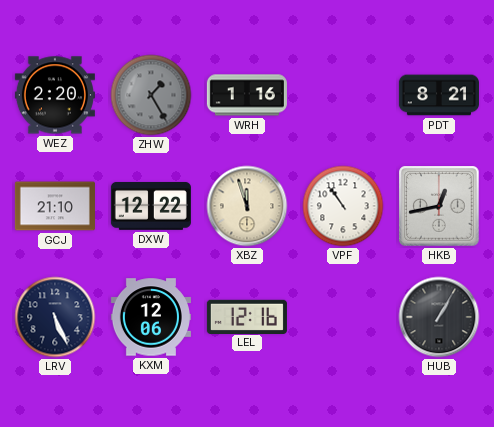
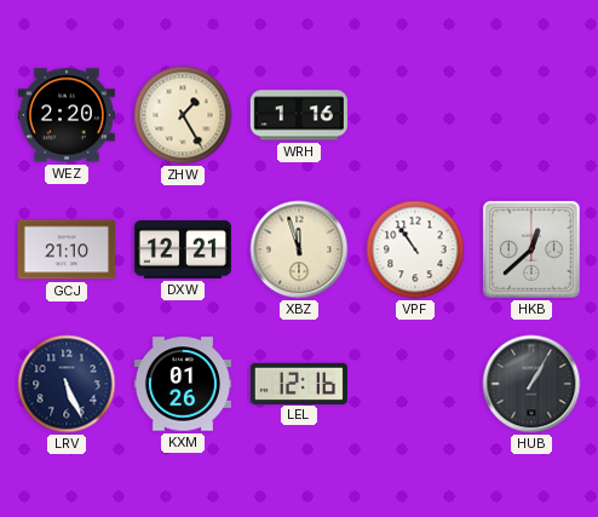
ZHW dial: grey -> cream (183, 115)
PDT: 8:21 -> none (439, 95)
DXW: 12:22 -> 12:21 (183, 249)
HKB: 12:43 -> 12:38 (531, 249)
KXM: 12:06 -> 01:26 (183, 384)
